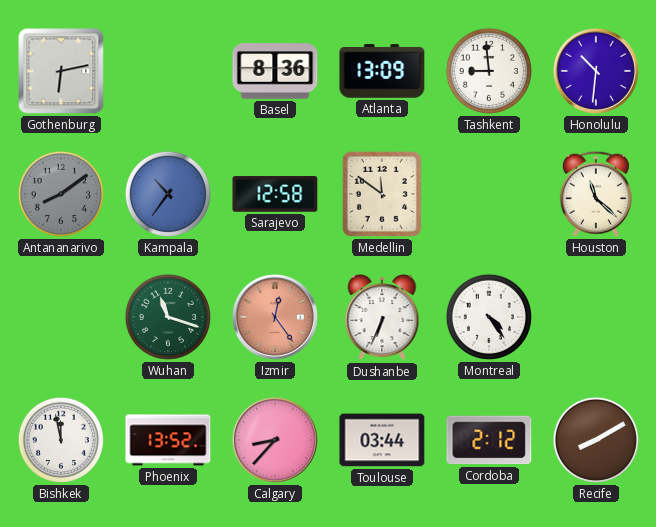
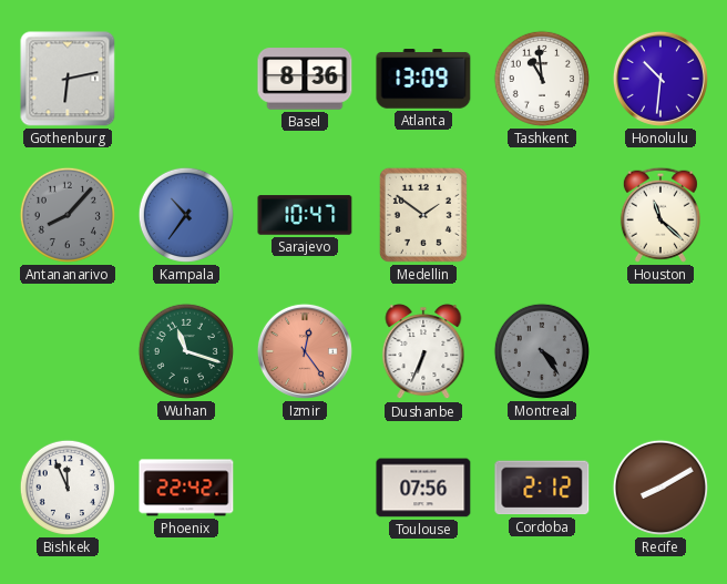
Tashkent: 8:59 -> 10:59 (542, 79)
Antananarivo: 8:09 -> 8:07 (68, 215)
Sarajevo: 12:58 -> 10:47 (305, 215)
Medellin: 11:51 -> 1:51 (423, 215)
Montreal dial: white -> grey (542, 351)
Bishkek: 11:58 -> 11:56 (68, 488)
Phoenix: 13:52 -> 22:42 (186, 488)
Calgary: 8:37 -> none (275, 440)
Toulouse: 03:44 -> 07:56 (423, 488)
